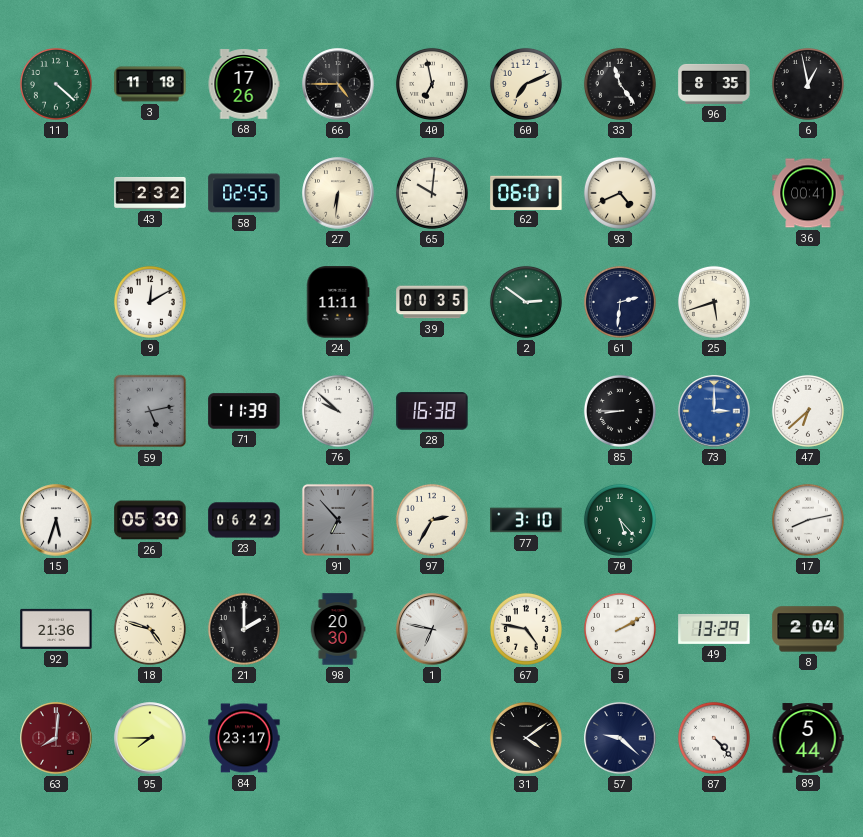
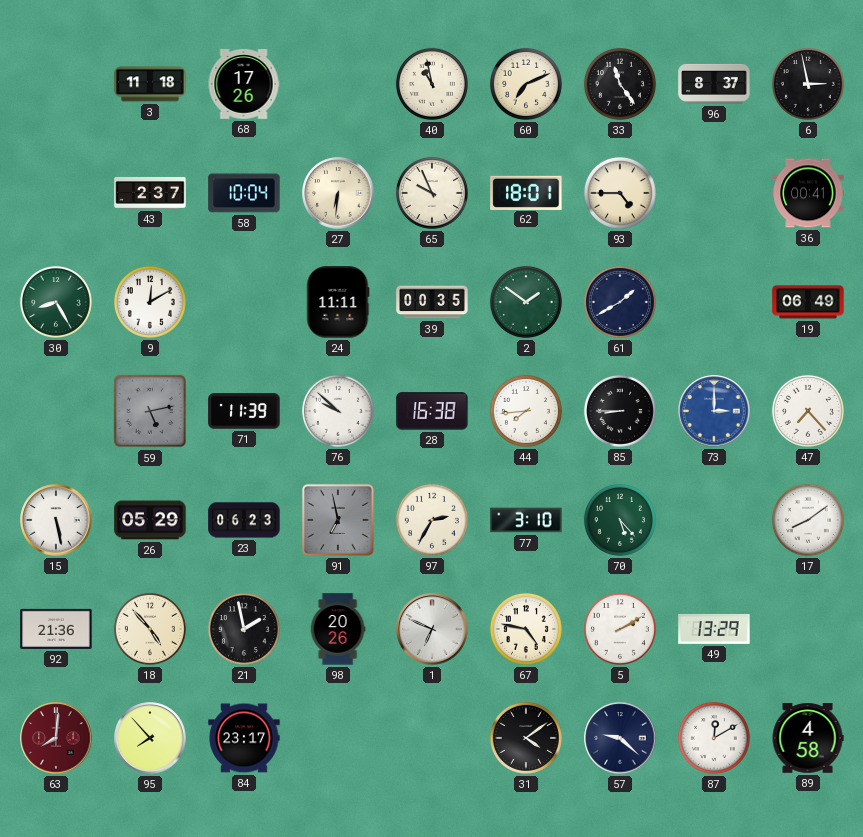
11: 4:22 -> none (56, 84)
66: 4:45 -> none (338, 84)
40: 6:58 -> 10:58 (432, 84)
96: 8:35 -> 8:37 (714, 84)
6: 12:58 -> 2:58 (808, 84)
43: 2:32 -> 2:37 (150, 193)
58: 02:55 -> 10:04 (244, 193)
65: 10:01 -> 9:56 (432, 193)
62: 06:01 -> 18:01 (526, 192)
93: 4:41 -> 4:45 (620, 193)
30: none -> 8:25 (56, 302)
2: 2:51 -> 1:51 (526, 302)
61: 2:31 -> 1:40 (620, 302)
25: 5:42 -> none (714, 302)
19: none -> 06:49 (808, 302)
44: none -> 7:44 (526, 411)
47: 6:38 -> 7:23 (808, 411)
15: 5:33 -> 5:28 (56, 520)
26: 05:30 -> 05:29 (150, 520)
23: 06:22 -> 06:23 (244, 520)
91: 6:53 -> 6:58 (338, 520)
17: 8:13 -> 8:09 (808, 520)
18: 4:48 -> 4:53 (150, 629)
21: 2:00 -> 1:58 (244, 629)
98: 20:30 -> 20:26 (338, 629)
1: 6:47 -> 6:49 (432, 629)
8: 2:04 -> none (808, 629)
95: 7:45 -> 7:53 (150, 738)
87: 4:23 -> 12:10 (714, 738)
89: 5:44 -> 4:58 (808, 738)
